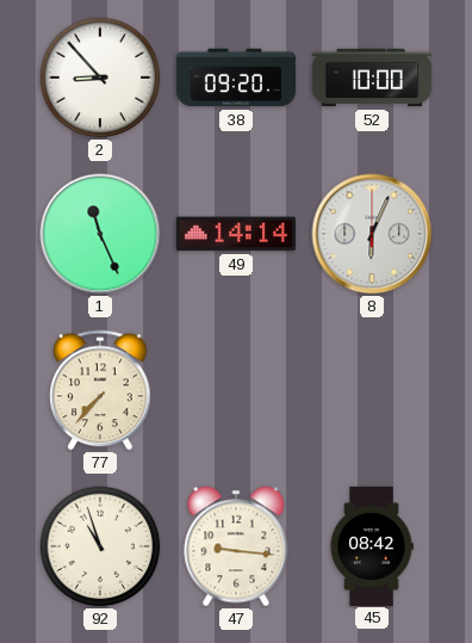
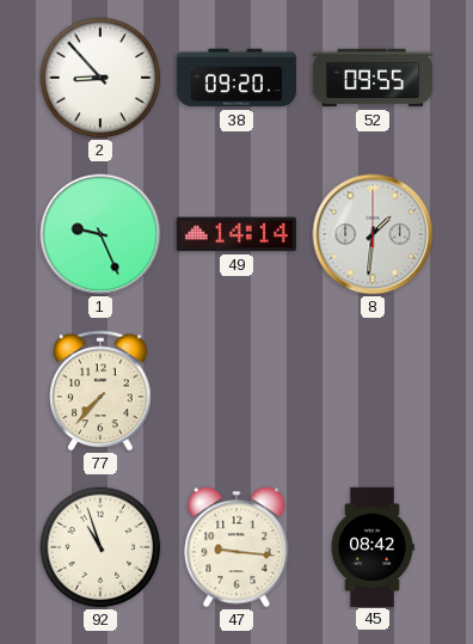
52: 10:00 -> 09:55 (371, 78)
1: 11:26 -> 9:26 (100, 234)
8: 6:04 -> 1:31 (373, 234)
